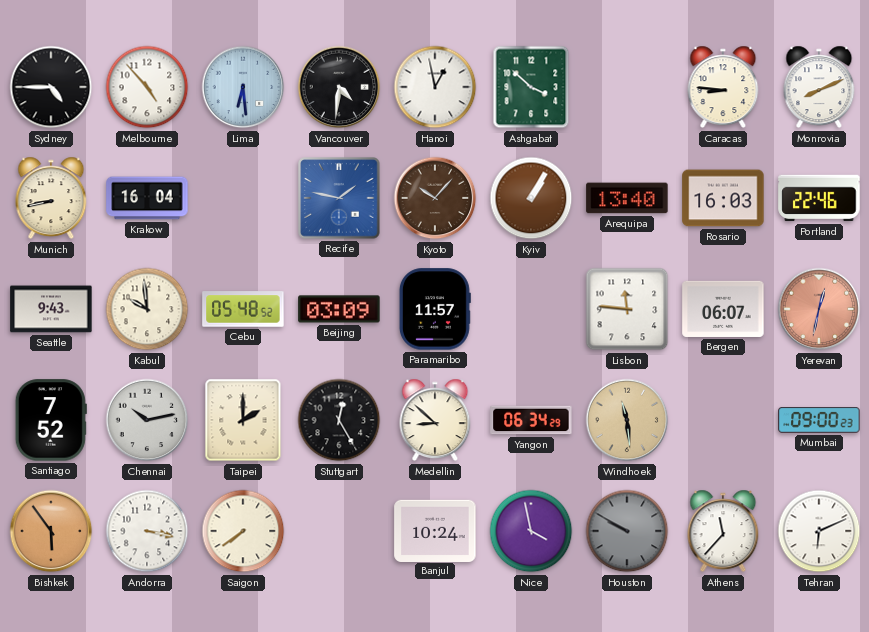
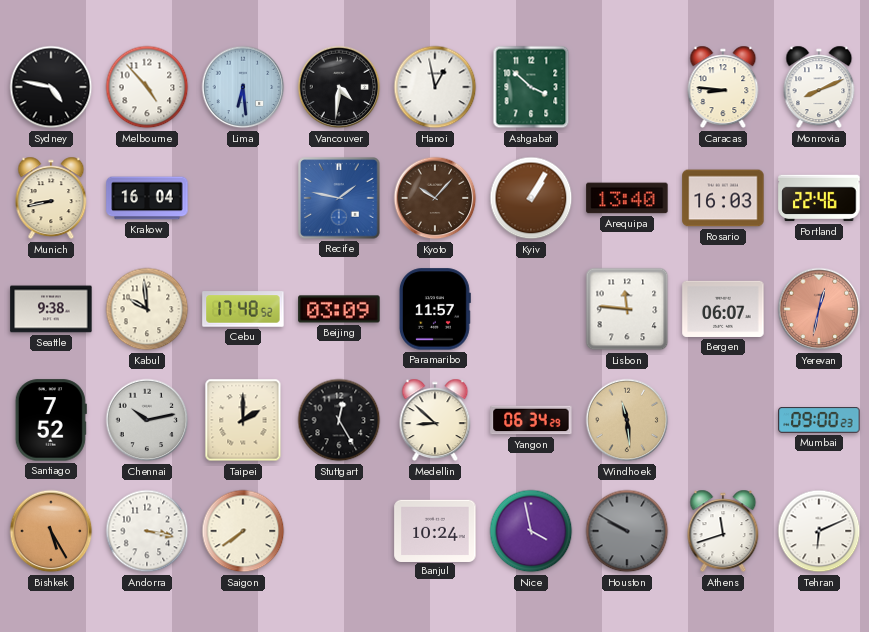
Sydney: 4:45 -> 4:47 (51, 87)
Seattle: 9:43 -> 9:38 (51, 309)
Cebu: 05:48 -> 17:48 (243, 309)
Bishkek: 5:54 -> 5:25 (51, 531)
Athens: 11:37 -> 11:42 (723, 531)
